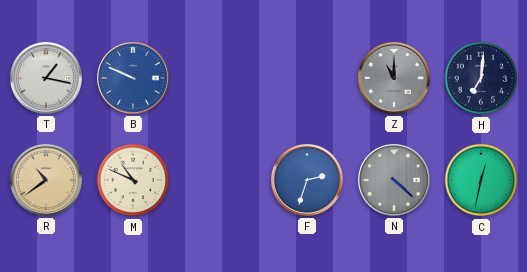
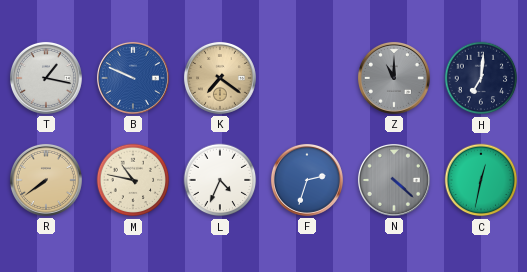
K: none -> 7:21 (220, 78)
R: 10:39 -> 7:39 (46, 180)
M: 10:49 -> 10:47 (133, 180)
L: none -> 4:34 (220, 180)
